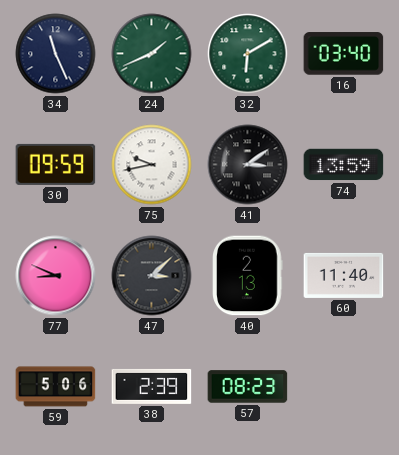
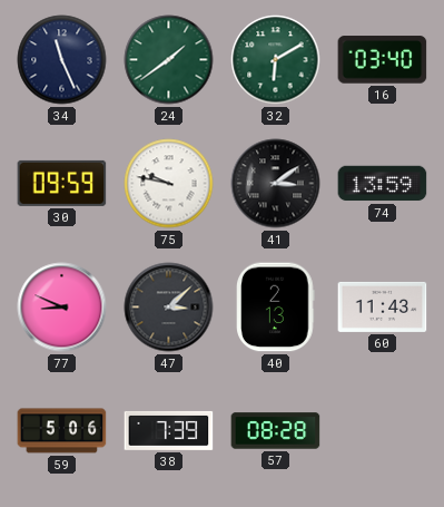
24: 1:41 -> 1:39 (169, 60)
75: 9:43 -> 9:47 (169, 184)
60: 11:40 -> 11:43 (383, 306)
38: 2:39 -> 7:39 (169, 430)
57: 08:23 -> 08:28 (276, 431)
